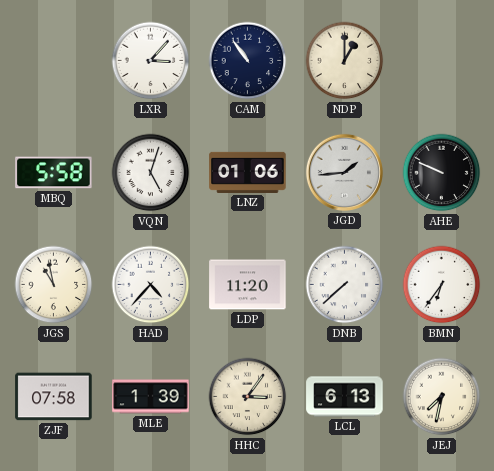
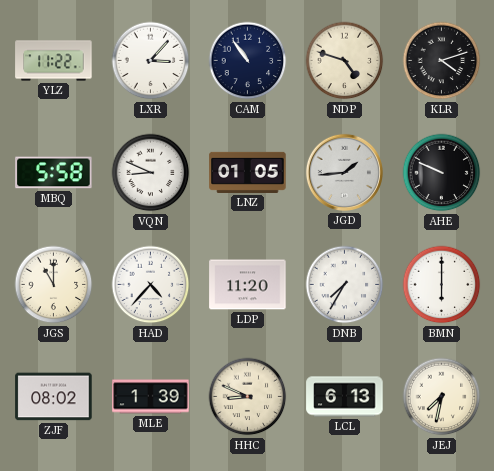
YLZ: none -> 11:22 (54, 61)
NDP: 1:00 -> 4:48 (345, 61)
KLR: none -> 4:12 (442, 61)
VQN: 5:03 -> 8:49 (151, 173)
LNZ: 01:06 -> 01:05 (248, 172)
JGS: 10:58 -> 11:00 (54, 285)
DNB: 7:38 -> 7:35 (345, 285)
BMN: 6:36 -> 6:00 (442, 285)
ZJF: 07:58 -> 08:02 (54, 397)
HHC: 3:06 -> 8:49 (248, 397)
